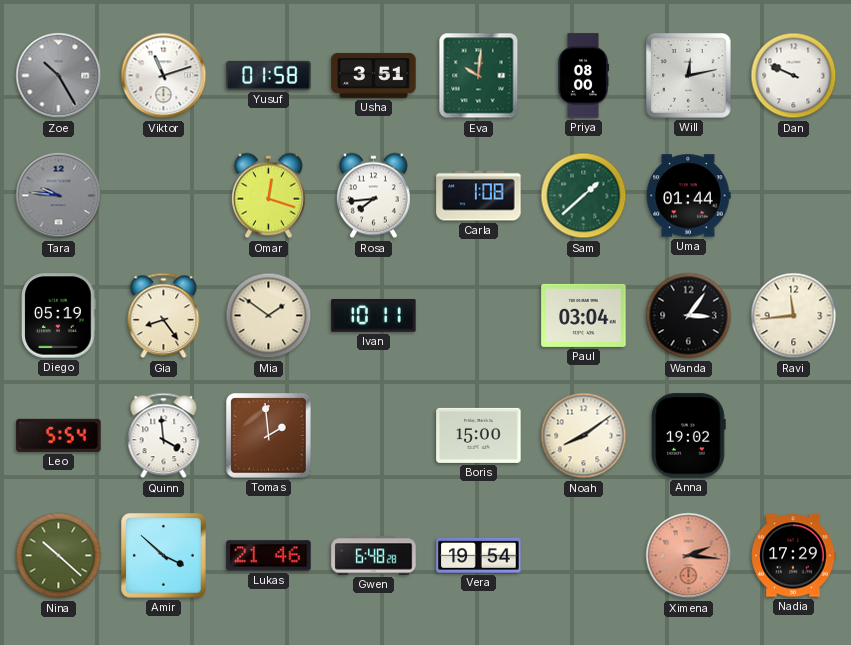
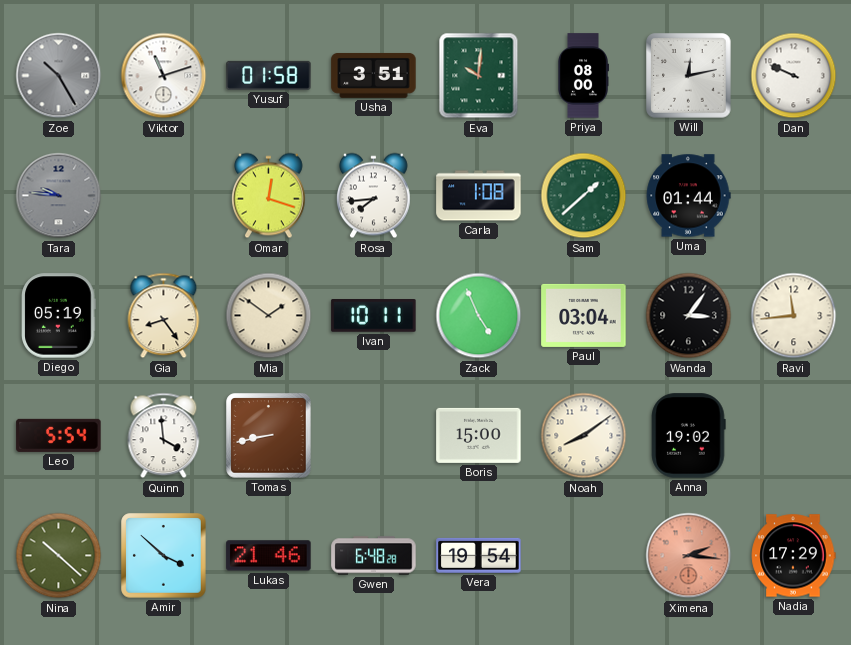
Zack: none -> 4:56 (479, 316)
Tomas: 1:59 -> 8:43 (269, 436)
